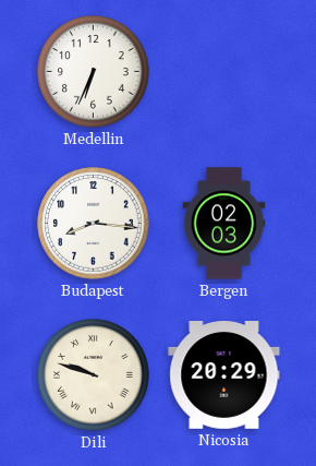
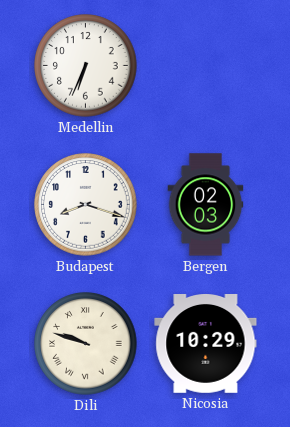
Budapest: 8:16 -> 8:18 (86, 205)
Nicosia: 20:29 -> 10:29 (206, 344)
